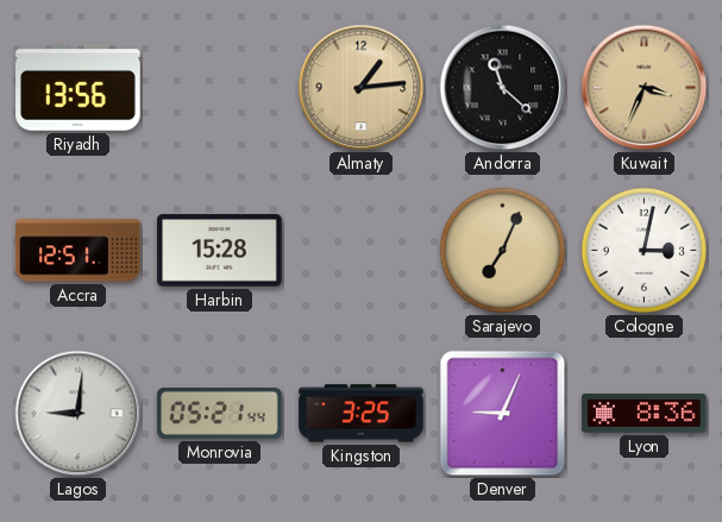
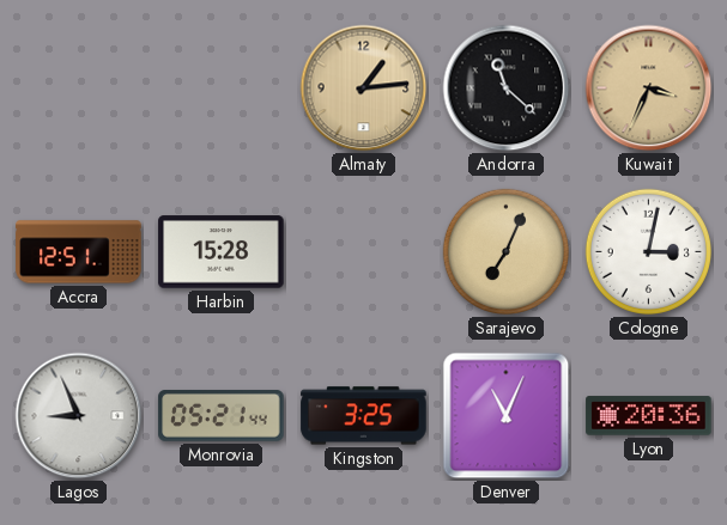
Riyadh: 13:56 -> none (79, 88)
Lagos: 9:01 -> 8:56 (79, 416)
Denver: 9:04 -> 11:04 (507, 416)
Lyon: 8:36 -> 20:36 (649, 416)
